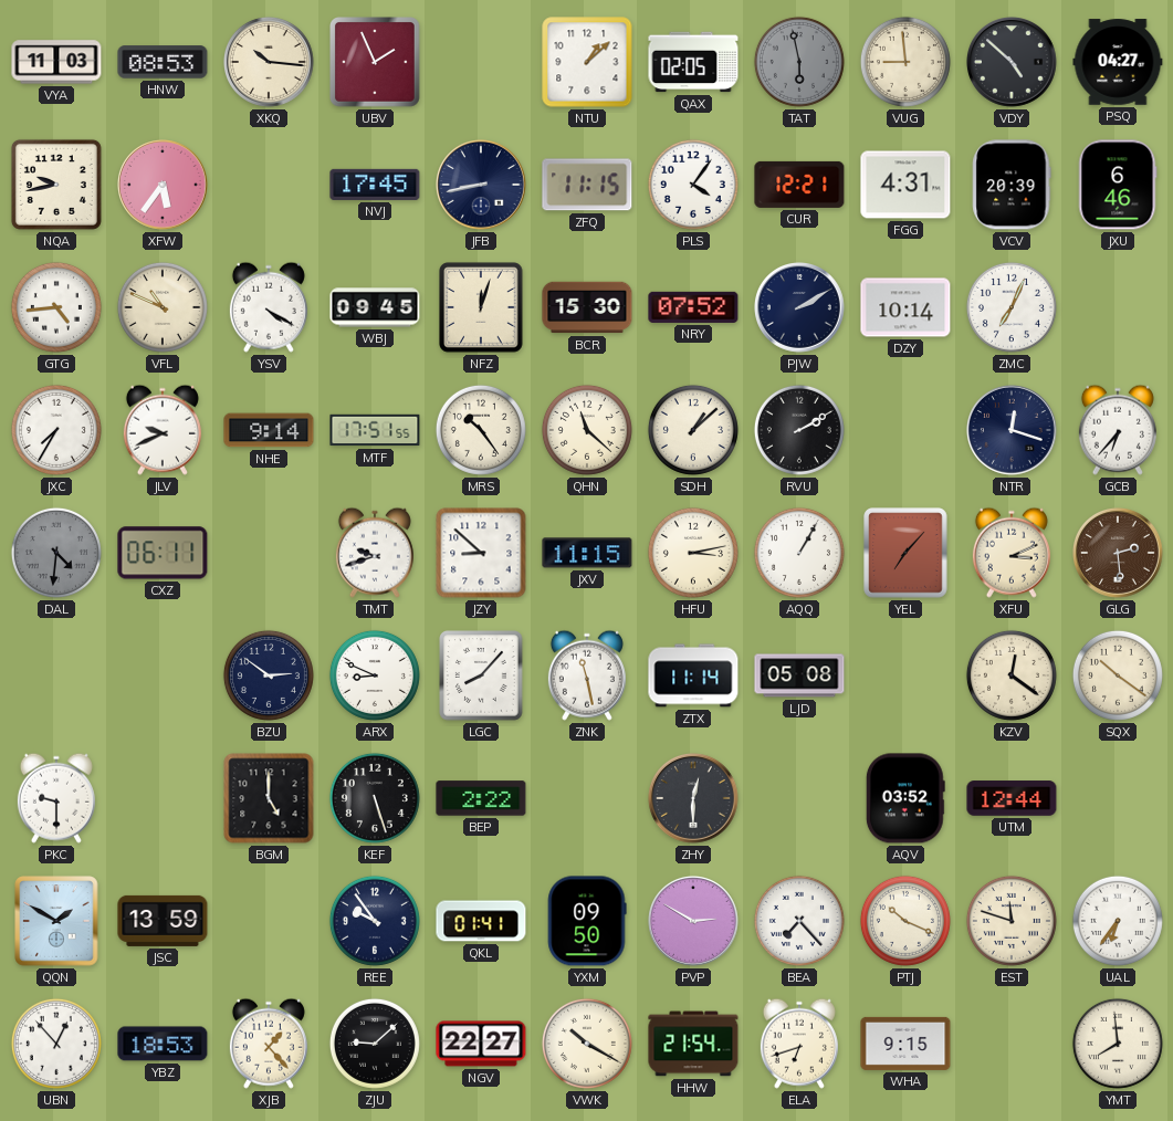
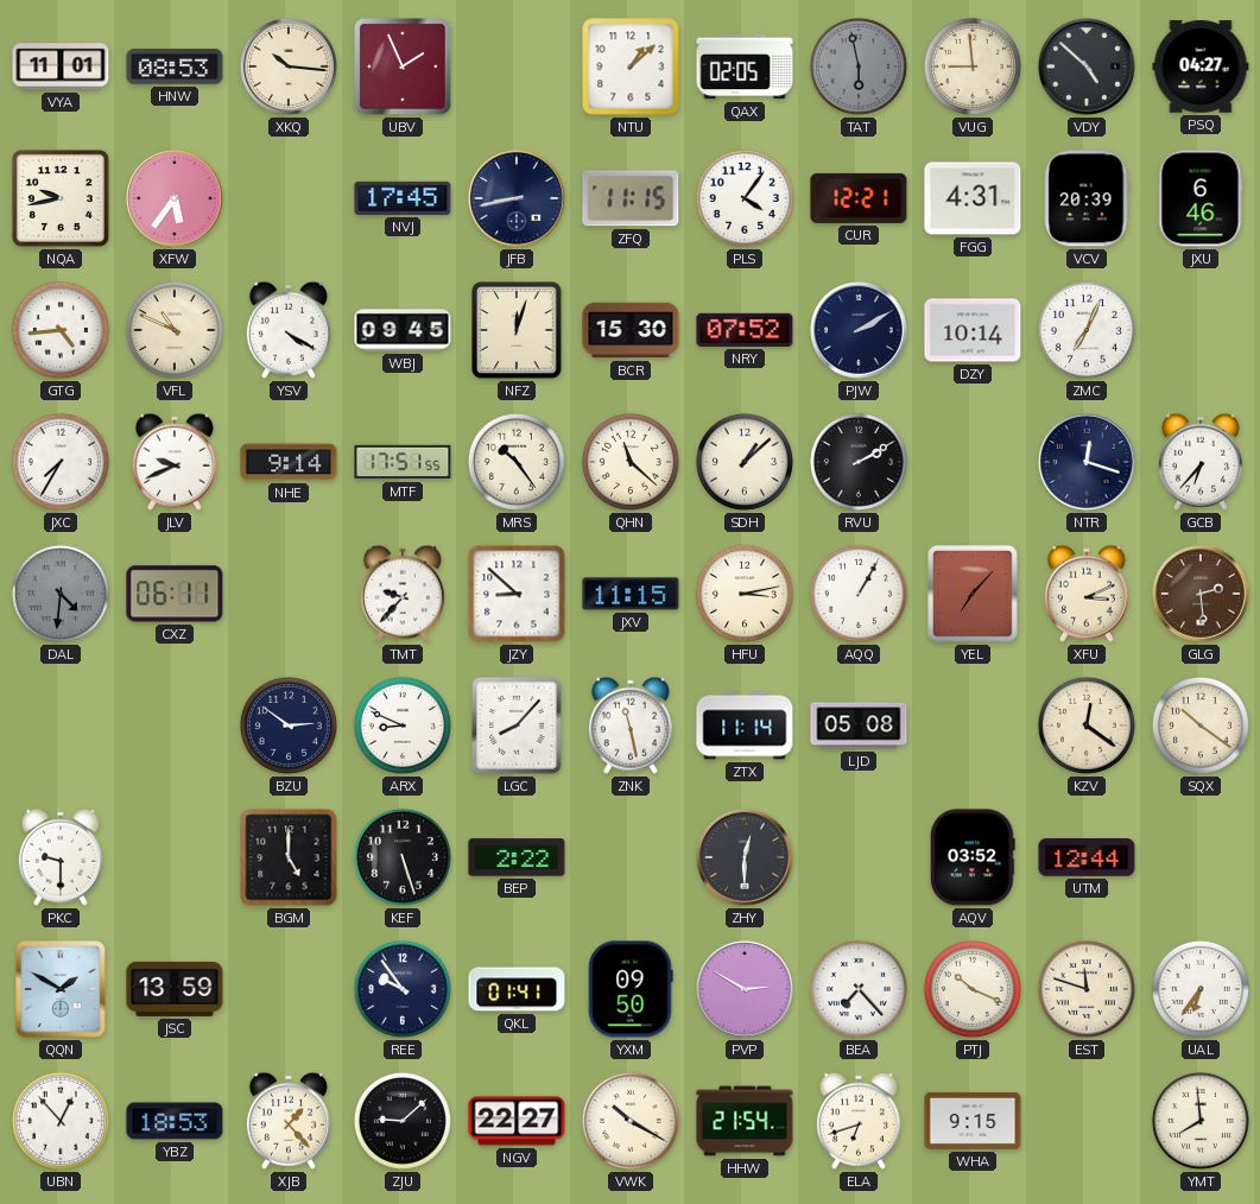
VYA: 11:03 -> 11:01 (61, 66)
TMT: 9:42 -> 9:37 (403, 594)
